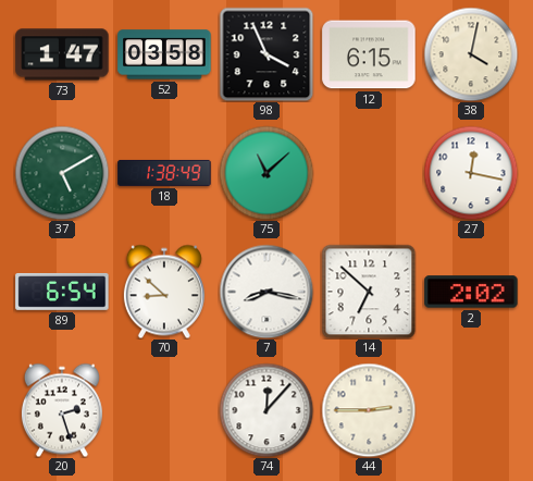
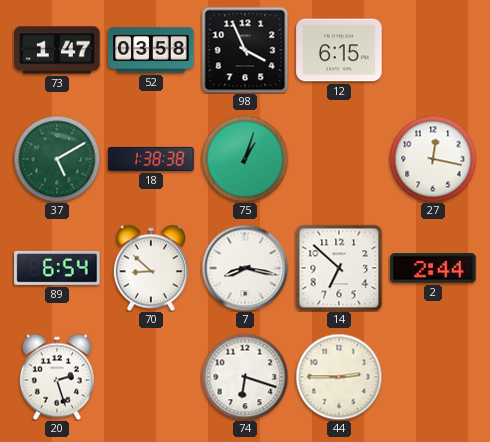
38: 4:02 -> none (471, 54)
18: 1:38:49 -> 1:38:38 (151, 159)
75: 11:08 -> 1:03 (245, 159)
2: 2:02 -> 2:44 (433, 268)
74: 12:07 -> 6:18 (245, 377)
